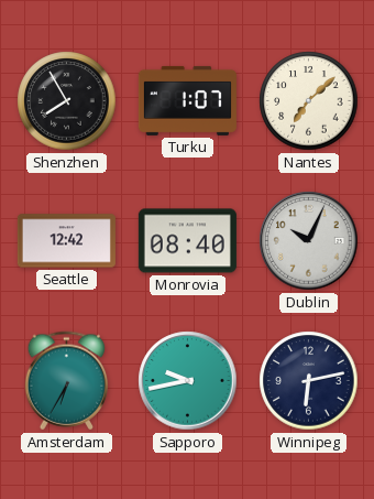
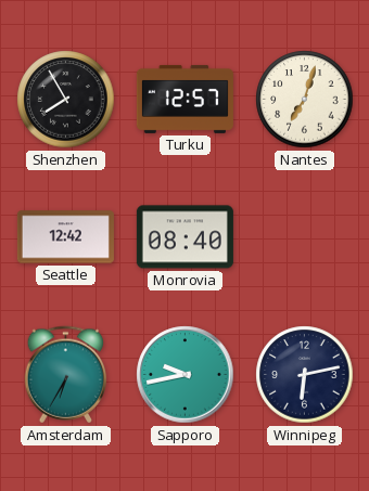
Turku: 1:07 -> 12:57 (184, 99)
Nantes: 7:08 -> 7:03 (305, 100)
Dublin: 10:04 -> none (309, 241)
